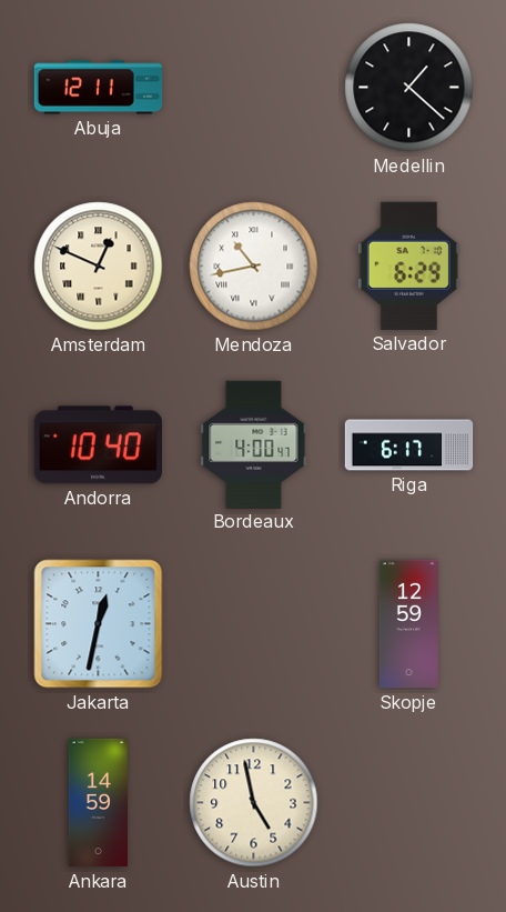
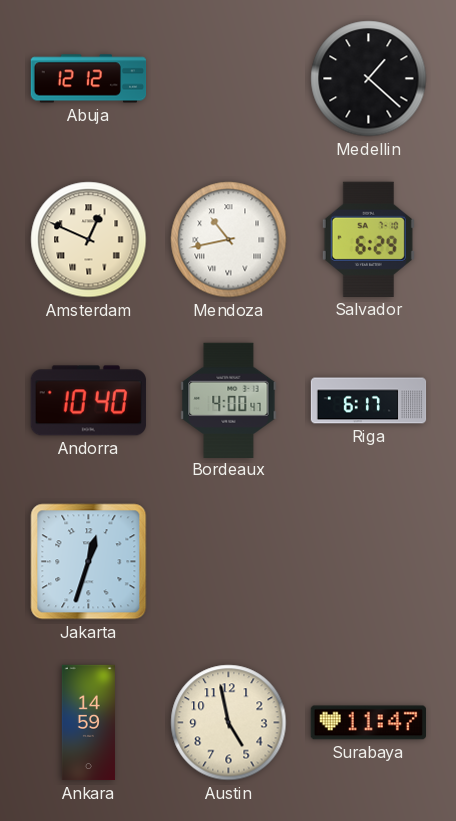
Abuja: 12:11 -> 12:12 (89, 79)
Jakarta: 12:32 -> 12:33 (89, 562)
Skopje: 12:59 -> none (408, 624)
Surabaya: none -> 11:47 (368, 723)
